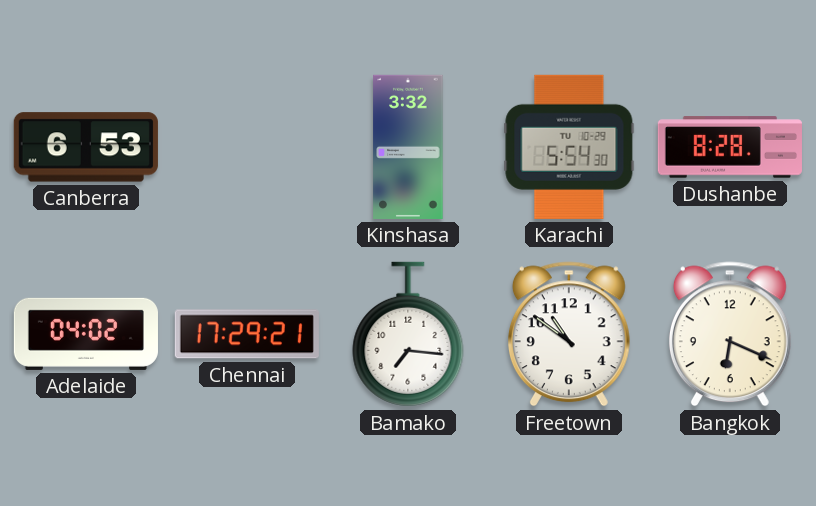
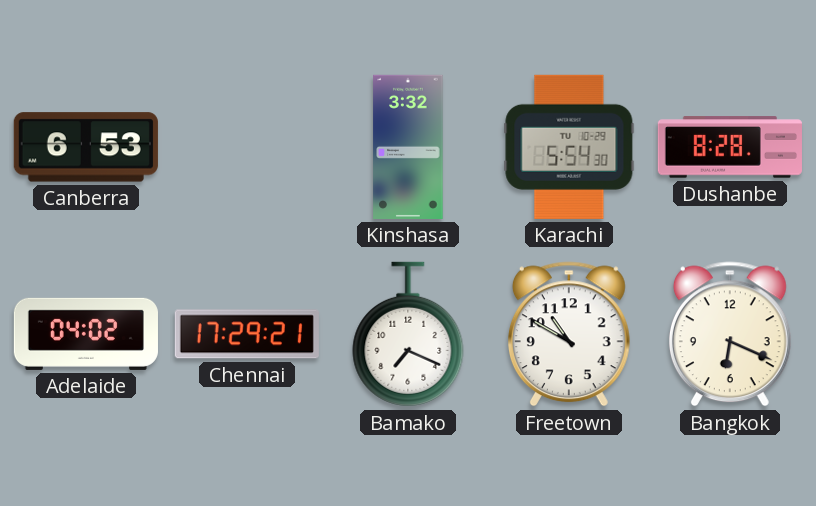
Bamako: 7:16 -> 7:19 (408, 334)
Freetown: 10:51 -> 10:50 (569, 334)
